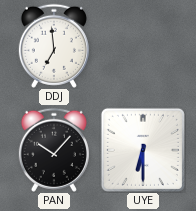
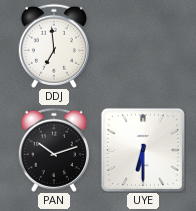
PAN: 10:07 -> 10:12 (54, 150)
